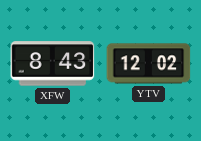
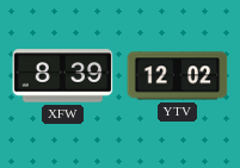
XFW: 8:43 -> 8:39 (63, 76)
